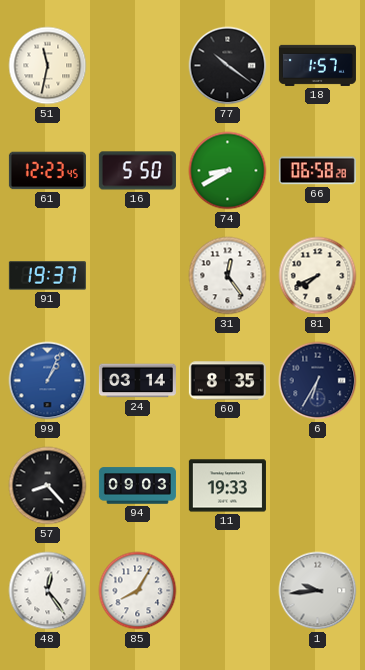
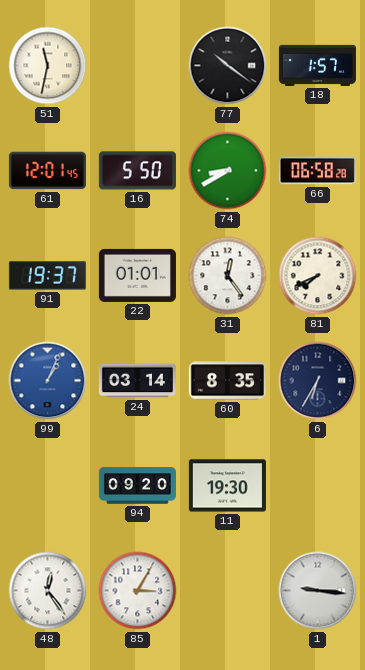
61: 12:23 -> 12:01 (47, 171)
22: none -> 01:01 (137, 275)
57: 8:23 -> none (48, 486)
94: 09:03 -> 09:20 (137, 486)
11: 19:33 -> 19:30 (227, 486)
85: 8:05 -> 3:05 (138, 591)
1: 9:44 -> 9:16 (318, 591)
